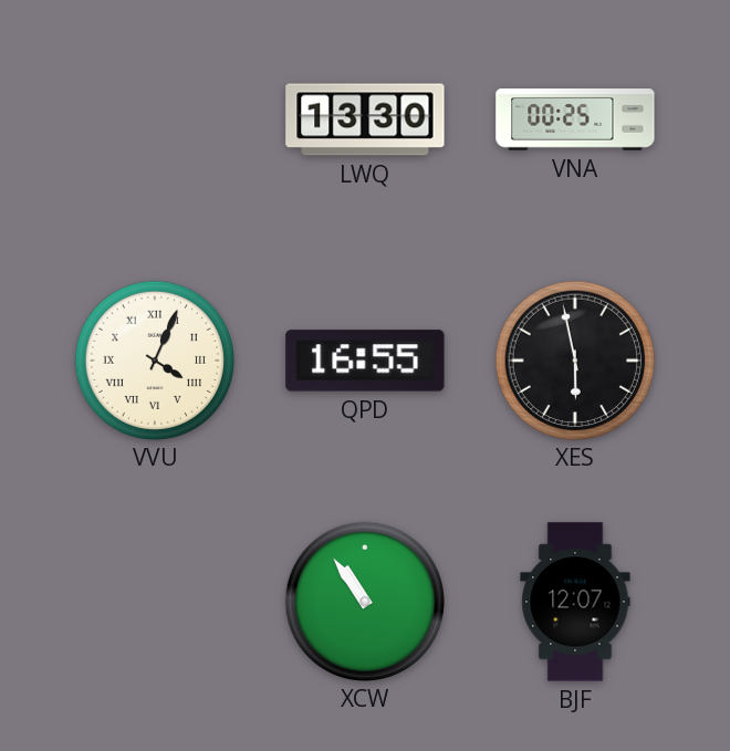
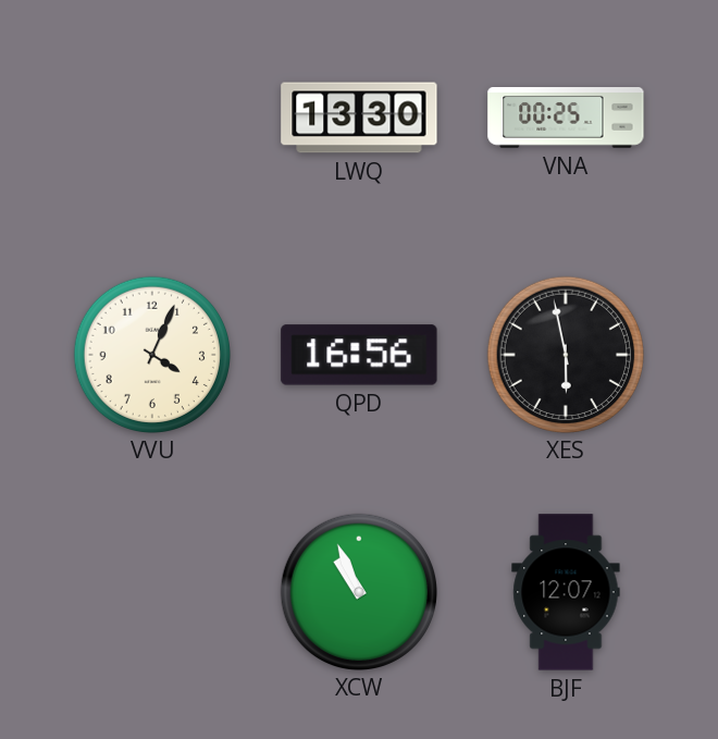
VVU numerals: Roman -> Arabic (151, 354)
QPD: 16:55 -> 16:56 (359, 355)
XCW: 10:54 -> 10:56 (358, 591)
